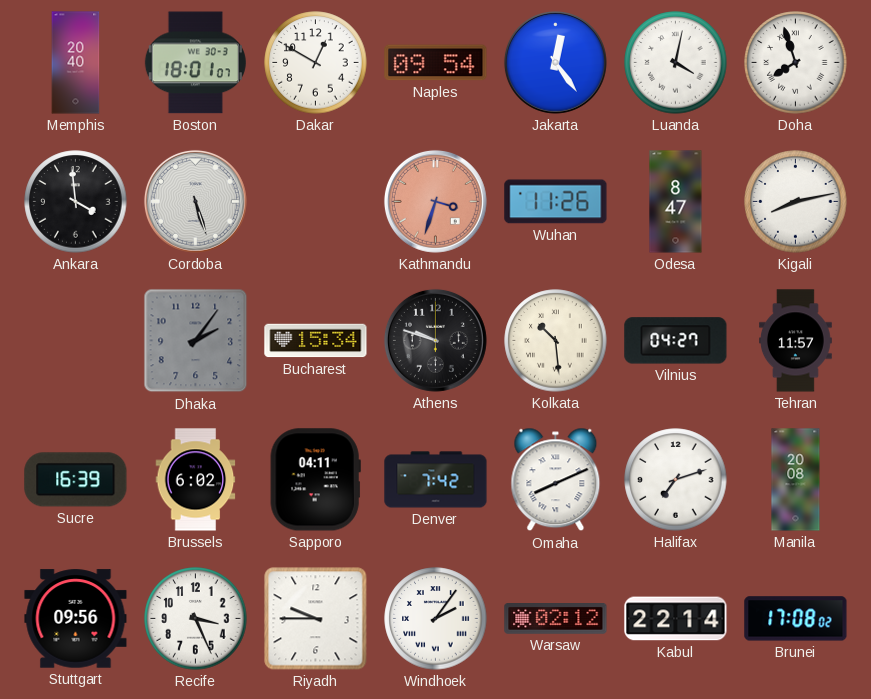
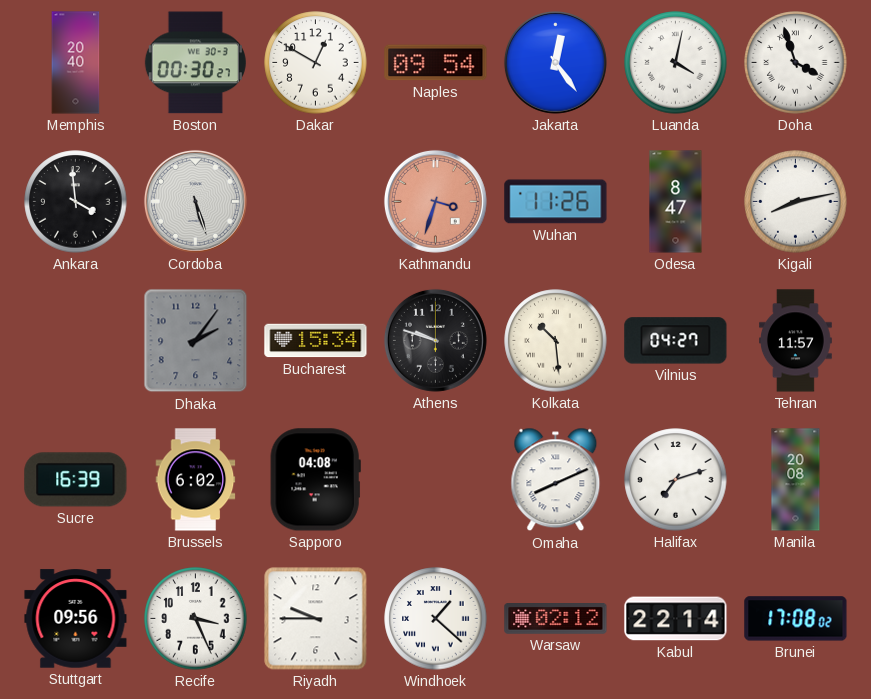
Boston: 18:01 -> 00:30 (195, 63)
Doha: 7:57 -> 3:57 (796, 63)
Sapporo: 04:11 -> 04:08 (315, 480)
Denver: 7:42 -> none (436, 480)
Windhoek: 2:06 -> 1:22 (436, 619)
